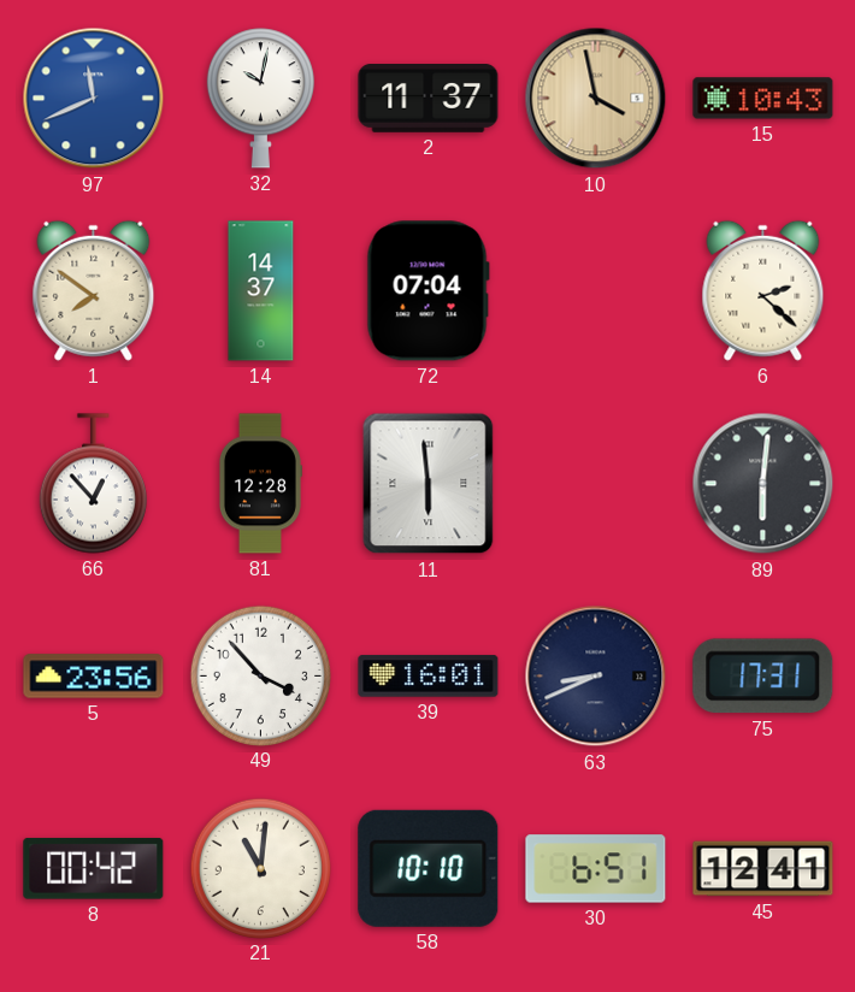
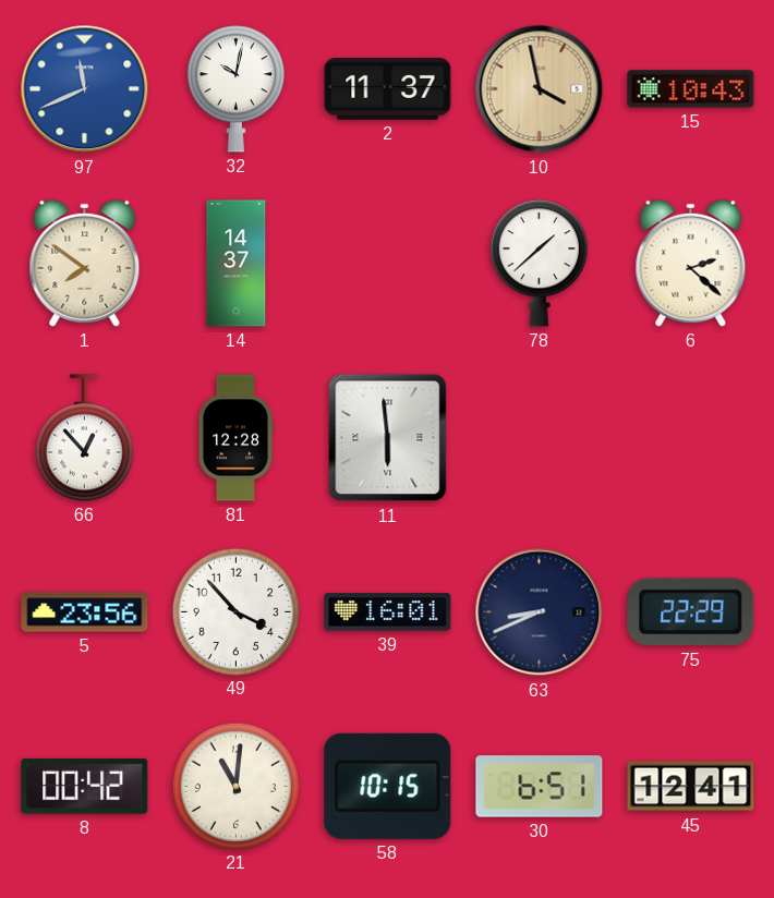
72: 07:04 -> none (427, 291)
78: none -> 1:38 (539, 264)
89: 6:01 -> none (763, 484)
75: 17:31 -> 22:29 (691, 612)
58: 10:10 -> 10:15 (388, 786)
